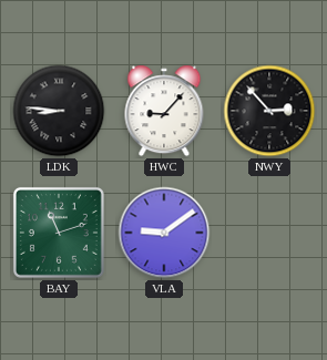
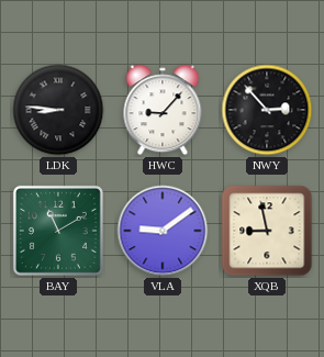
BAY: 11:12 -> 11:10 (58, 231)
XQB: none -> 8:58 (267, 231)
